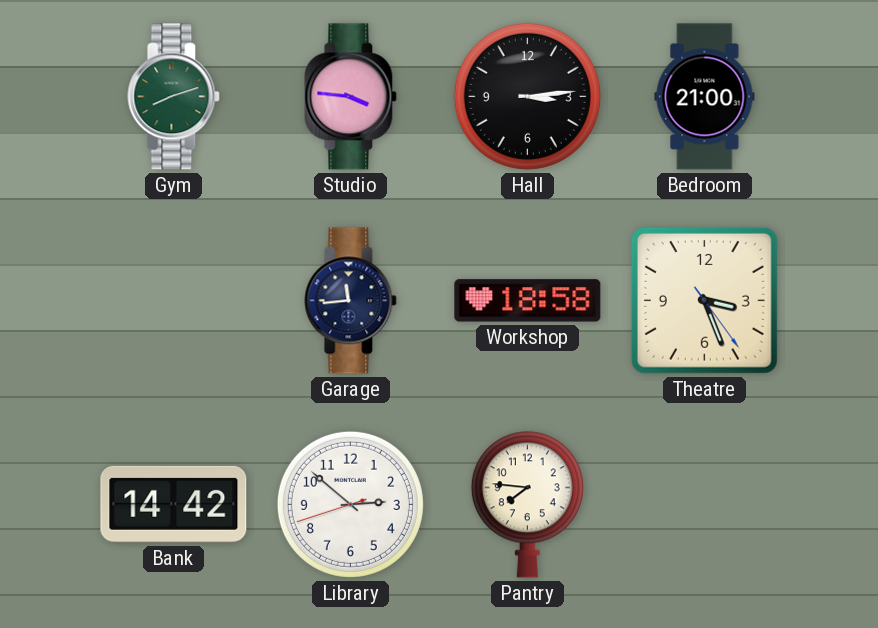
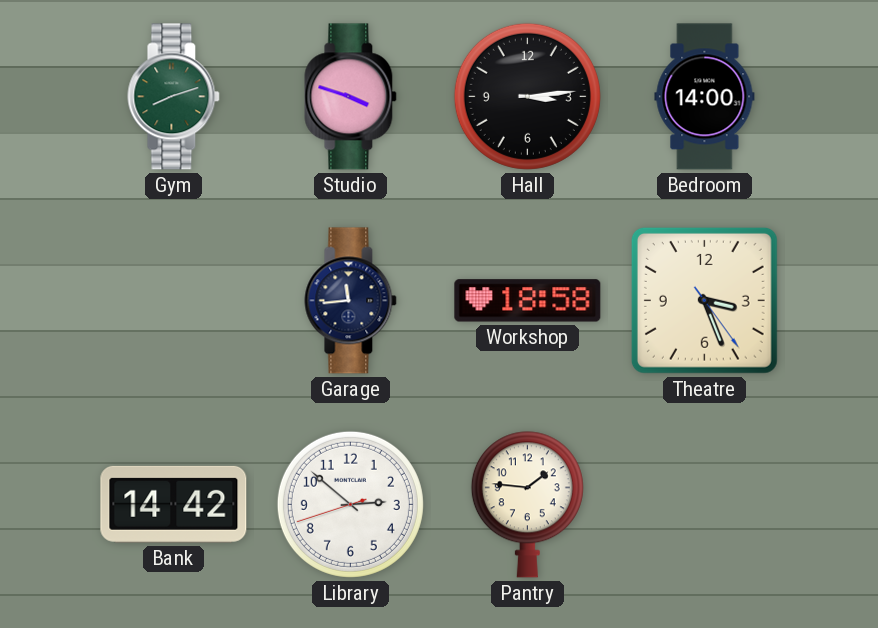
Studio: 3:46 -> 3:48 (351, 97)
Bedroom: 21:00 -> 14:00 (705, 97)
Pantry: 7:46 -> 1:46 (527, 505)
